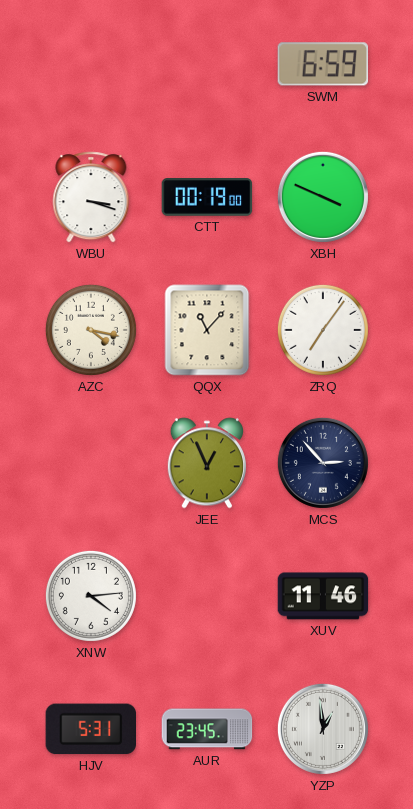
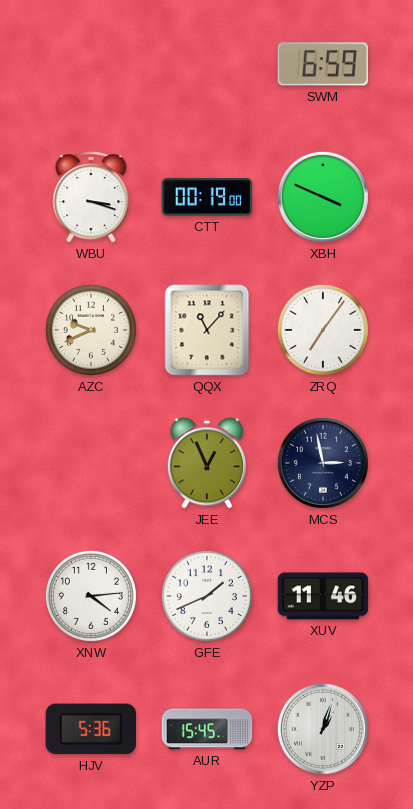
AZC: 4:17 -> 9:41 (91, 330)
MCS: 2:53 -> 2:58 (323, 463)
GFE: none -> 1:41 (207, 596)
HJV: 5:31 -> 5:36 (91, 729)
AUR: 23:45 -> 15:45 (207, 729)
YZP: 12:59 -> 1:03 (323, 729)
